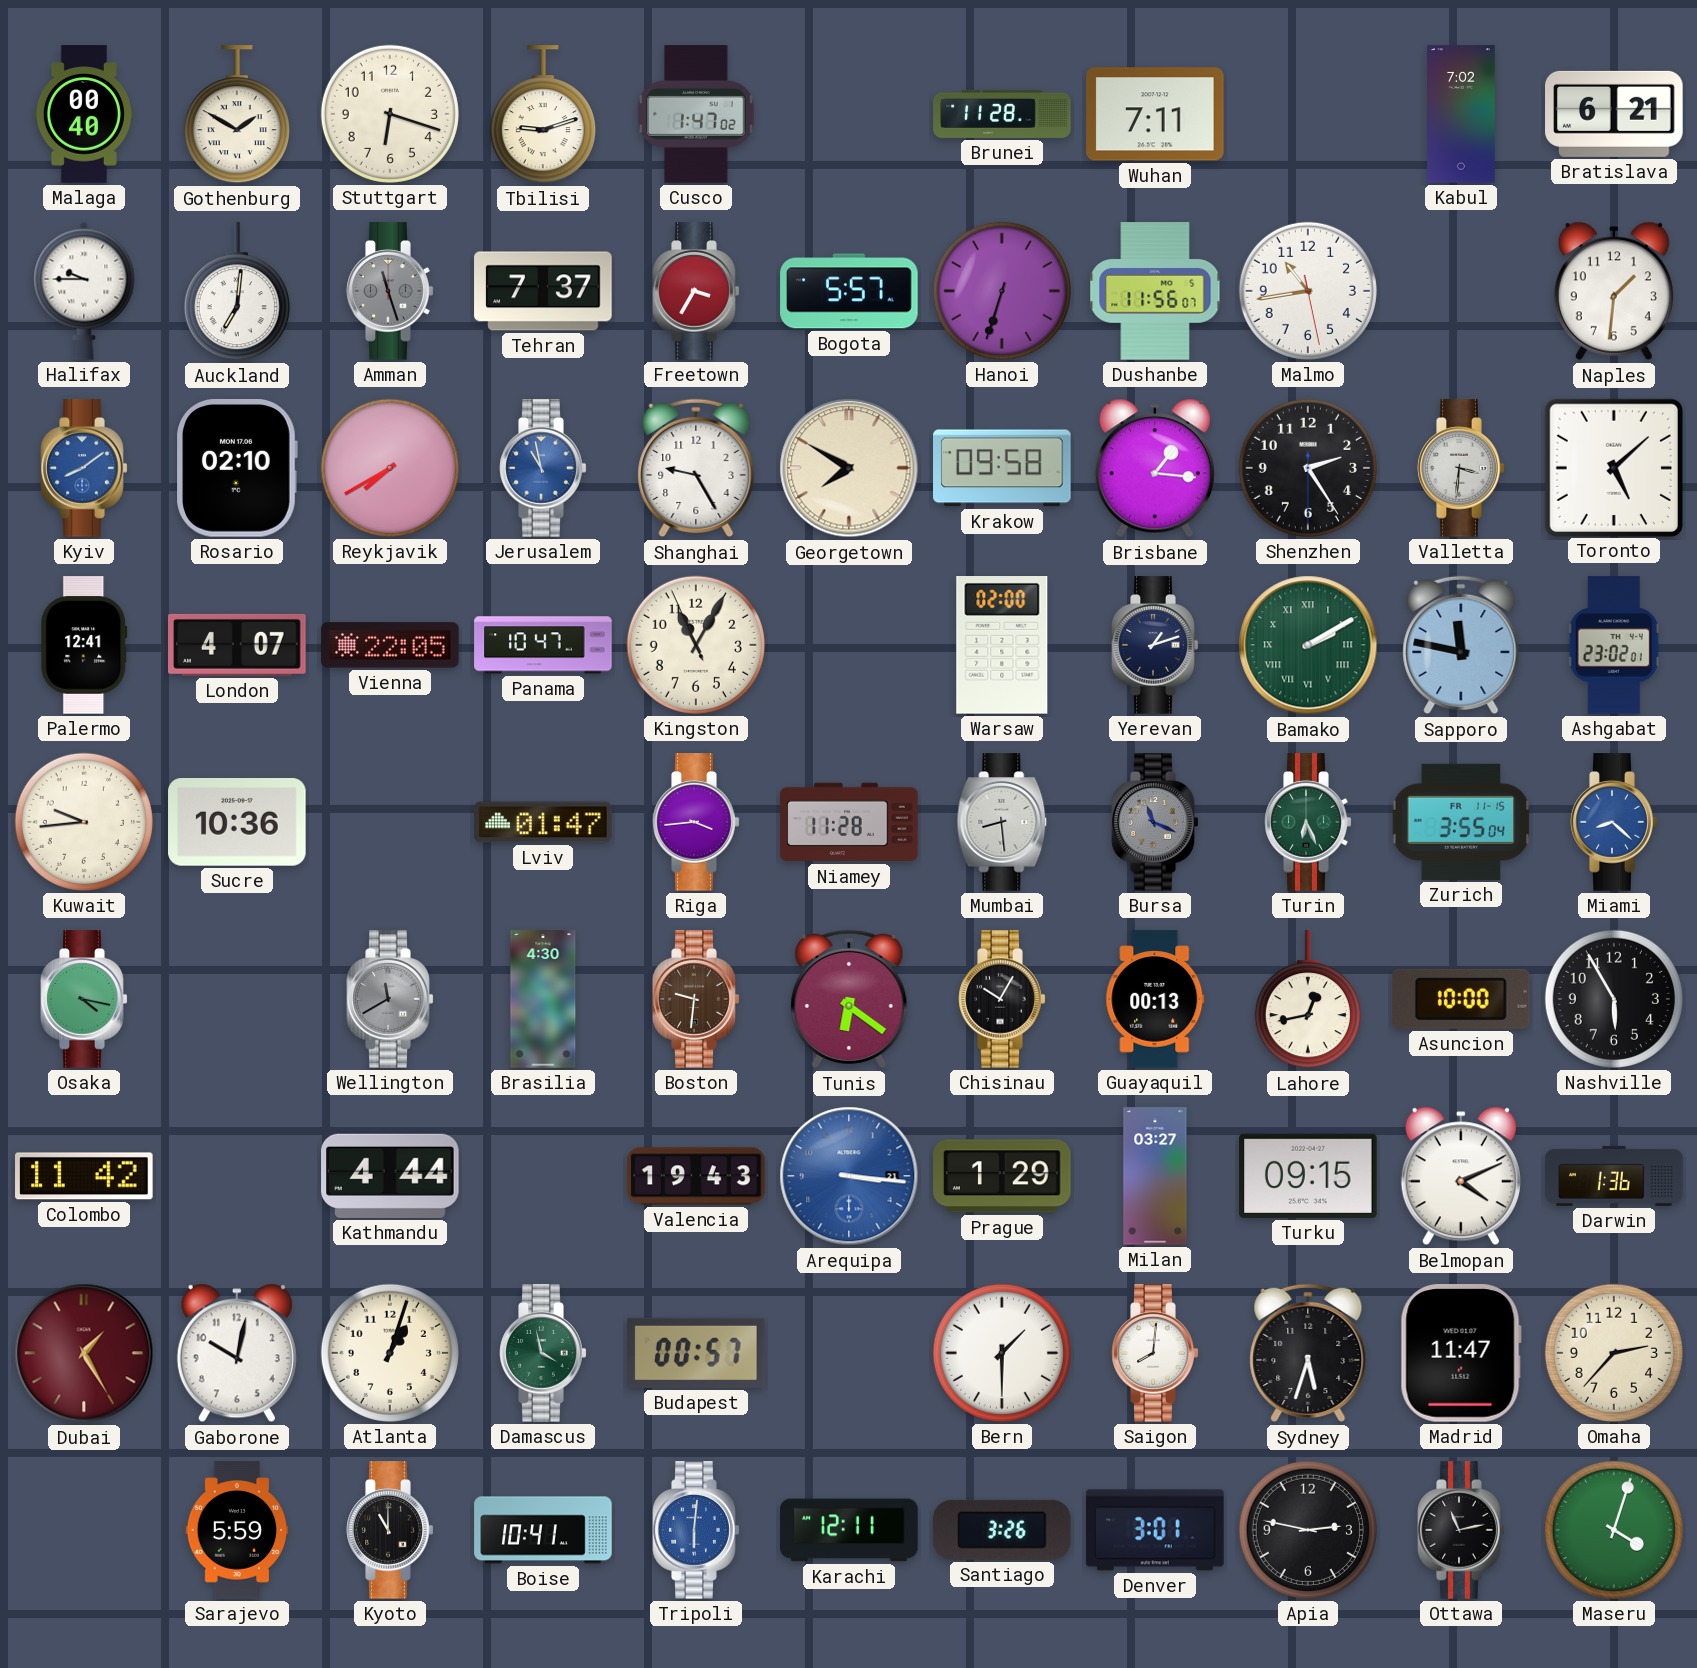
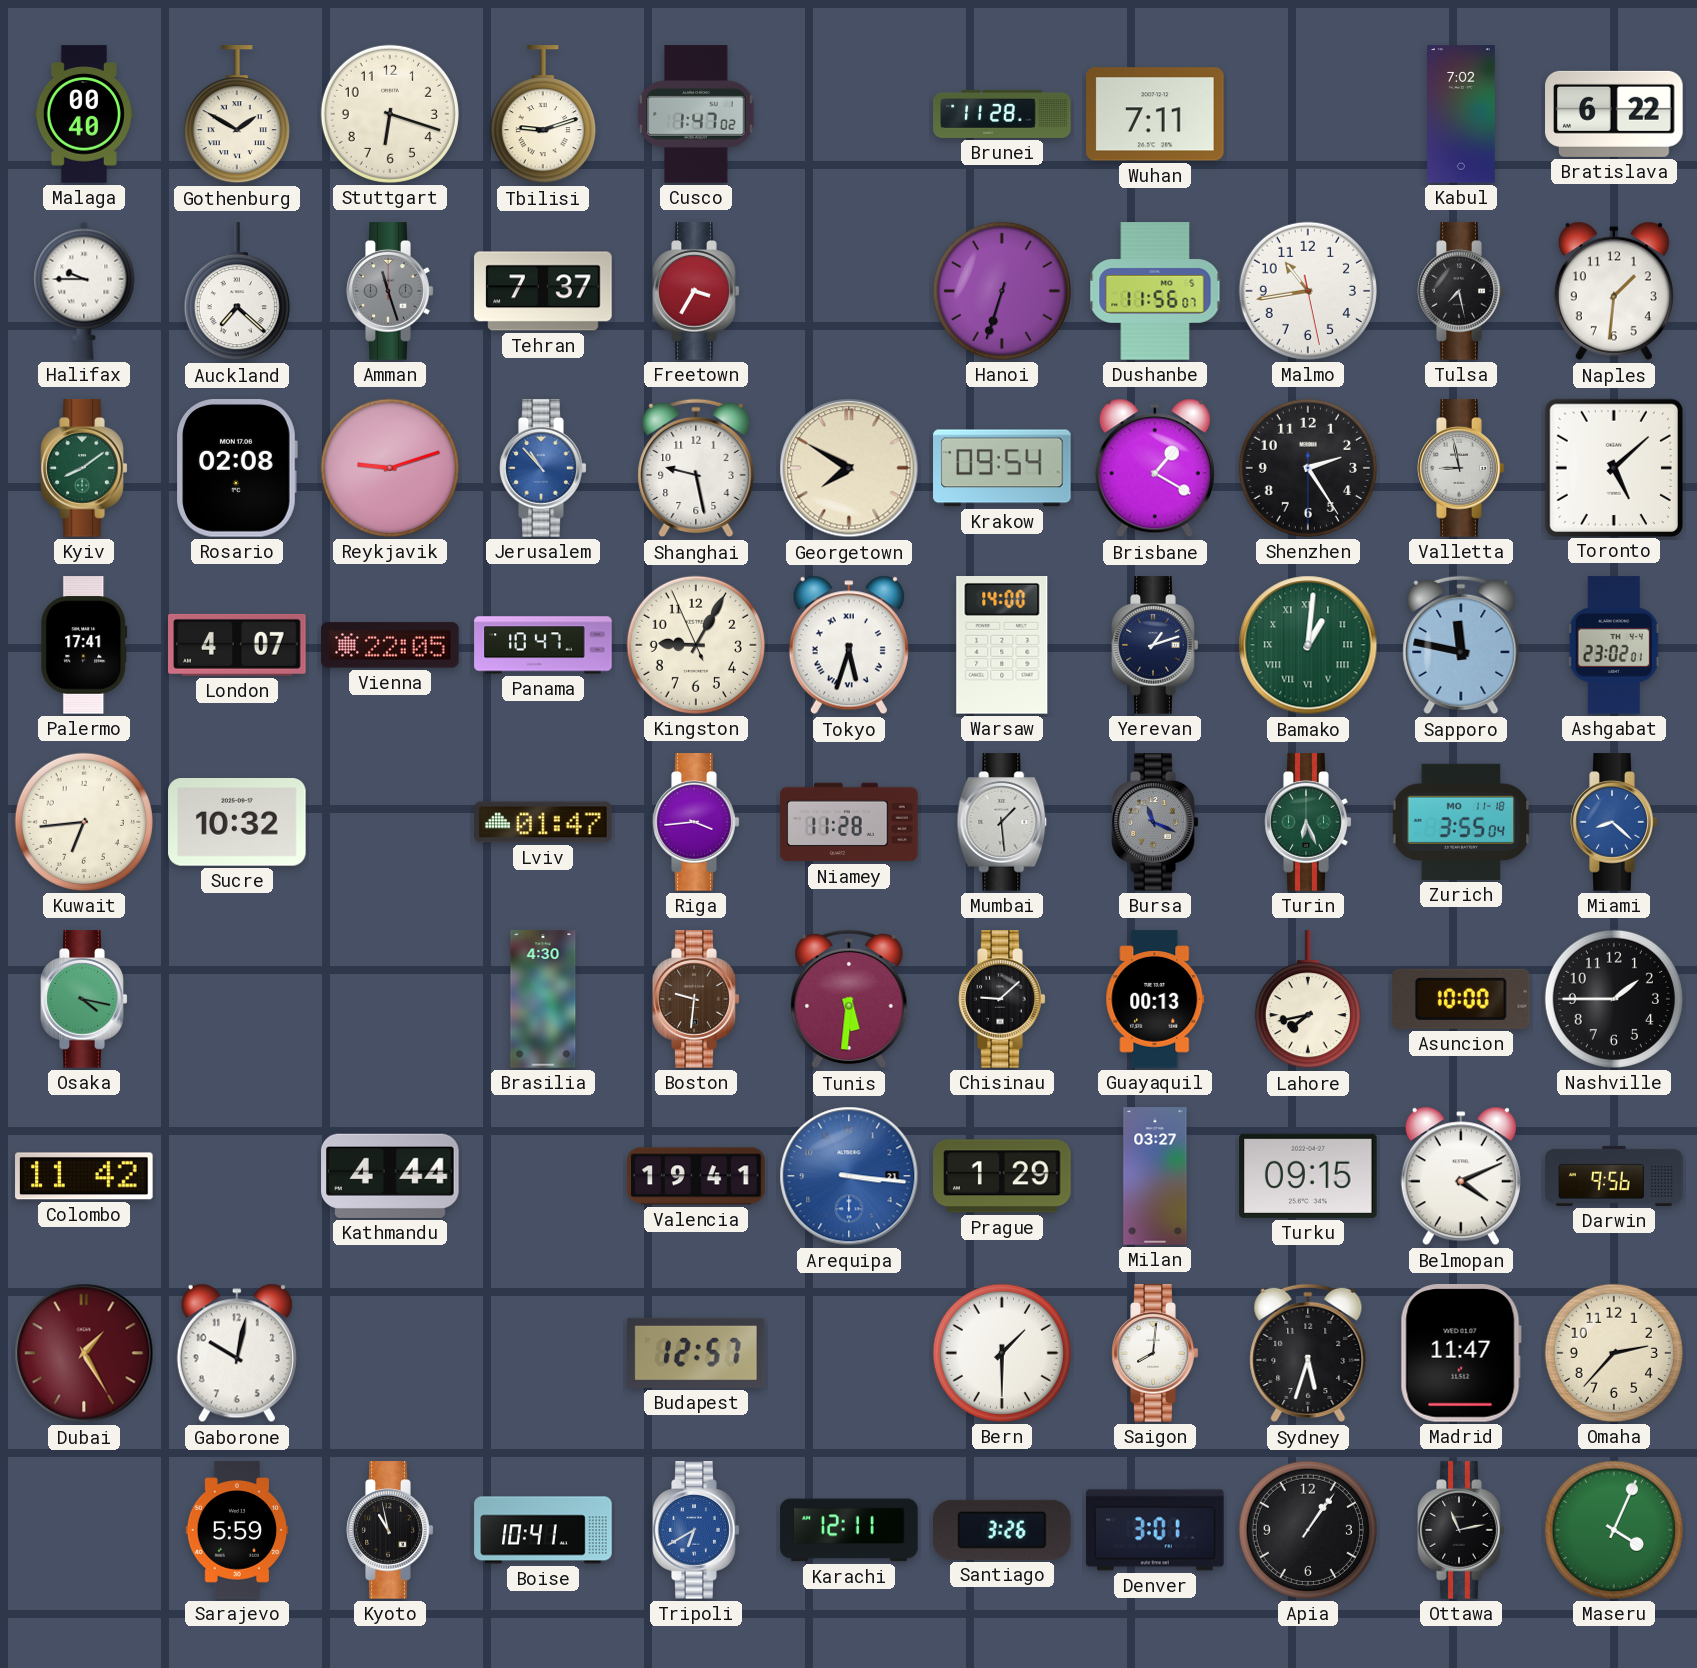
Bratislava: 6:21 -> 6:22 (1614, 114)
Auckland: 7:01 -> 7:22 (237, 292)
Bogota: 5:57 -> none (849, 291)
Tulsa: none -> 7:28 (1461, 291)
Kyiv dial: blue -> green (84, 468)
Rosario: 02:10 -> 02:08 (237, 469)
Reykjavik: 7:40 -> 9:12 (390, 468)
Jerusalem: 10:58 -> 10:53 (543, 468)
Shanghai: 9:25 -> 9:28 (696, 468)
Krakow: 09:58 -> 09:54 (1002, 468)
Brisbane: 1:16 -> 1:20 (1155, 468)
Valletta: 3:31 -> 8:58 (1461, 468)
Palermo: 12:41 -> 17:41 (84, 645)
Kingston: 11:04 -> 9:04 (696, 645)
Tokyo: none -> 5:33 (849, 645)
Warsaw: 02:00 -> 14:00 (1002, 646)
Bamako: 2:10 -> 1:01 (1308, 645)
Kuwait: 9:44 -> 6:44 (84, 822)
Sucre: 10:36 -> 10:32 (237, 823)
Mumbai: 8:29 -> 1:29 (1002, 822)
Zurich date: FR 11-15 -> MO 11-18 (1461, 822)
Wellington: 11:40 -> none (390, 999)
Tunis: 6:21 -> 5:31 (849, 999)
Chisinau: 10:05 -> 9:08 (1002, 999)
Lahore: 12:43 -> 7:43 (1308, 1000)
Nashville: 5:55 -> 1:45 (1614, 999)
Valencia: 19:43 -> 19:41 (696, 1176)
Darwin: 1:36 -> 9:56 (1614, 1176)
Atlanta: 1:03 -> none (390, 1353)
Damascus: 3:58 -> none (543, 1353)
Budapest: 00:57 -> 12:57 (697, 1353)
Kyoto: 11:00 -> 10:58 (390, 1530)
Tripoli: 6:01 -> 6:40 (696, 1530)
Apia: 2:47 -> 1:06 (1308, 1530)
Maseru: 4:03 -> 4:04 (1614, 1530)
